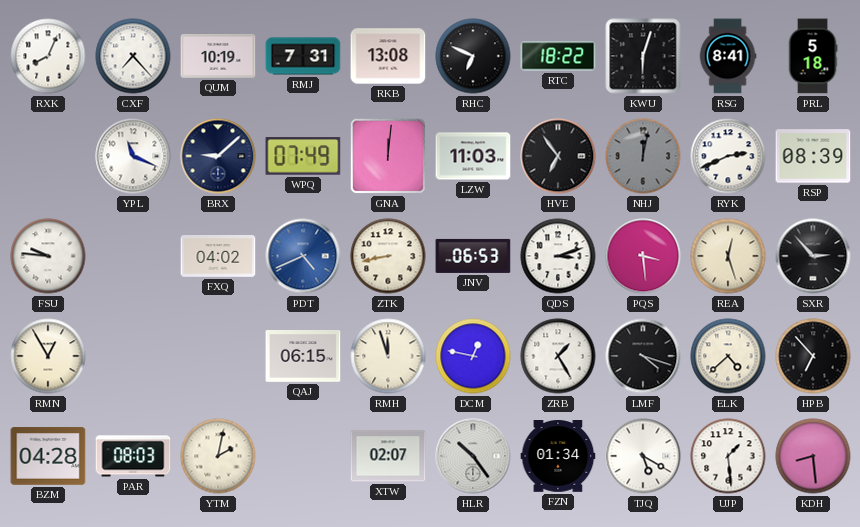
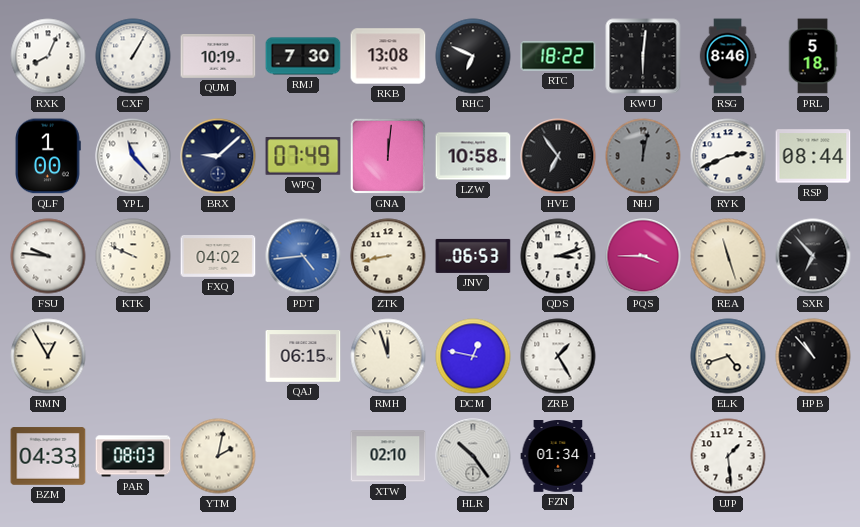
CXF: 7:23 -> 1:05 (133, 56)
RMJ: 7:31 -> 7:30 (303, 56)
KWU: 6:03 -> 6:01 (643, 56)
RSG: 8:41 -> 8:46 (728, 56)
QLF: none -> 1:00 (48, 156)
YPL: 11:19 -> 11:23 (133, 156)
LZW: 11:03 -> 10:58 (473, 156)
RSP: 08:39 -> 08:44 (813, 156)
KTK: none -> 9:49 (133, 256)
PDT: 4:41 -> 4:44 (303, 256)
PQS: 3:29 -> 3:45 (643, 256)
REA: 12:27 -> 11:27 (728, 256)
SXR: 2:53 -> 6:53 (813, 256)
LMF: 4:18 -> none (643, 356)
ELK: 4:38 -> 4:42 (728, 356)
HPB: 6:53 -> 10:53 (813, 356)
BZM: 04:28 -> 04:33 (48, 456)
XTW: 02:07 -> 02:10 (388, 456)
TJQ: 5:20 -> none (643, 456)
KDH: 8:29 -> none (813, 456)
